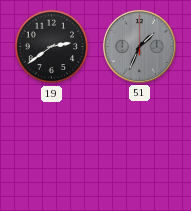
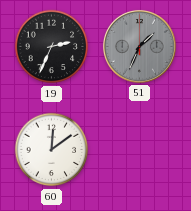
19: 2:39 -> 2:34 (52, 47)
60: none -> 12:09 (52, 150)
